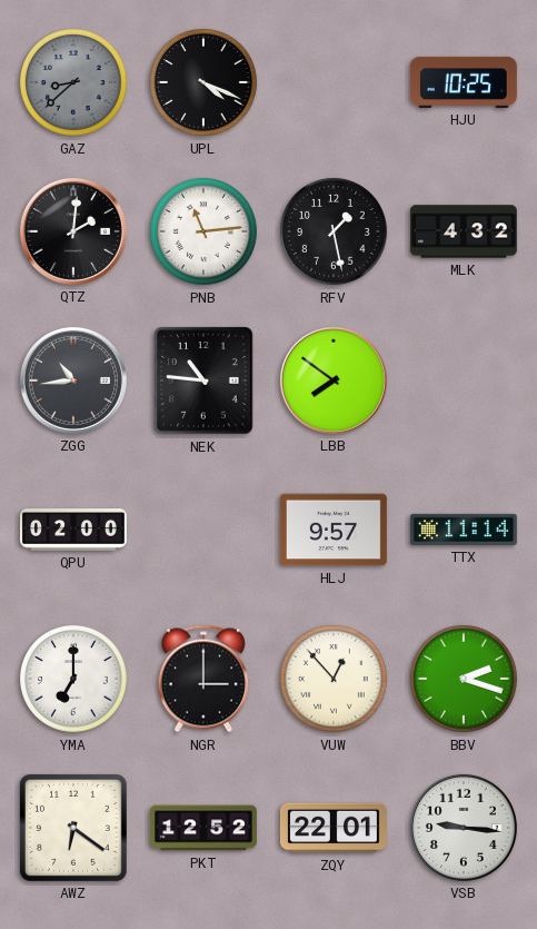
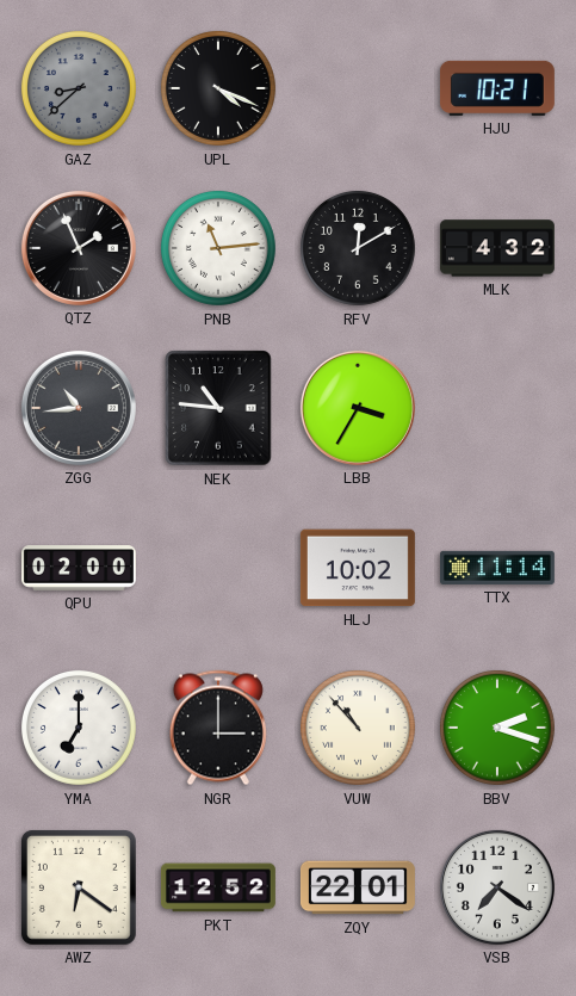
HJU: 10:25 -> 10:21 (497, 88)
QTZ: 2:01 -> 1:56 (79, 248)
RFV: 1:28 -> 12:10 (358, 248)
LBB: 7:51 -> 3:35 (358, 408)
HLJ: 9:57 -> 10:02 (358, 568)
VUW: 12:53 -> 10:53 (358, 728)
VSB: 9:16 -> 7:21 (497, 887)
